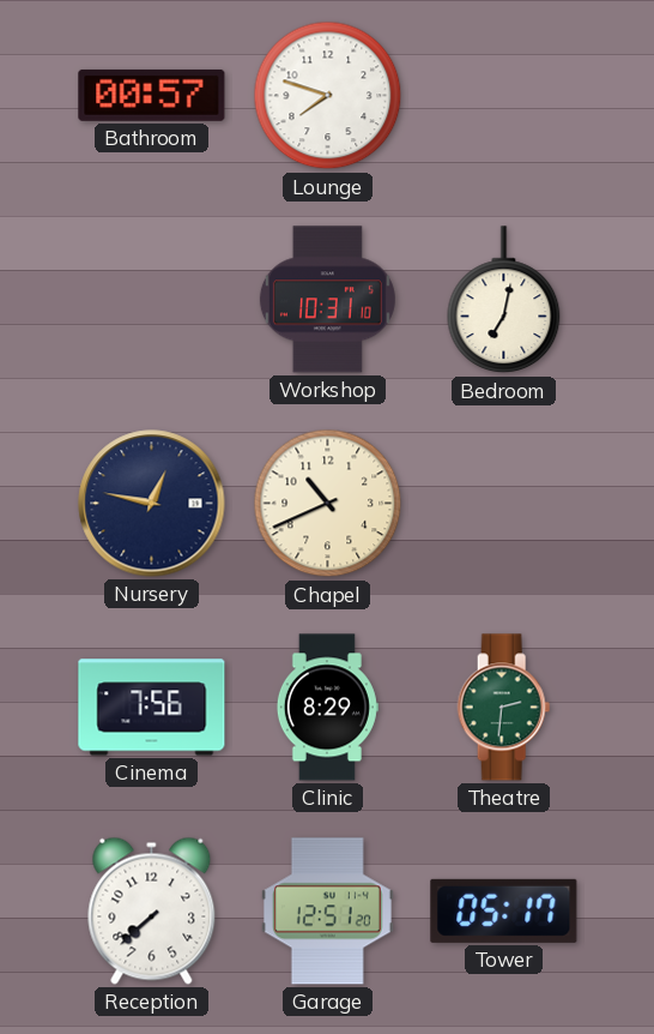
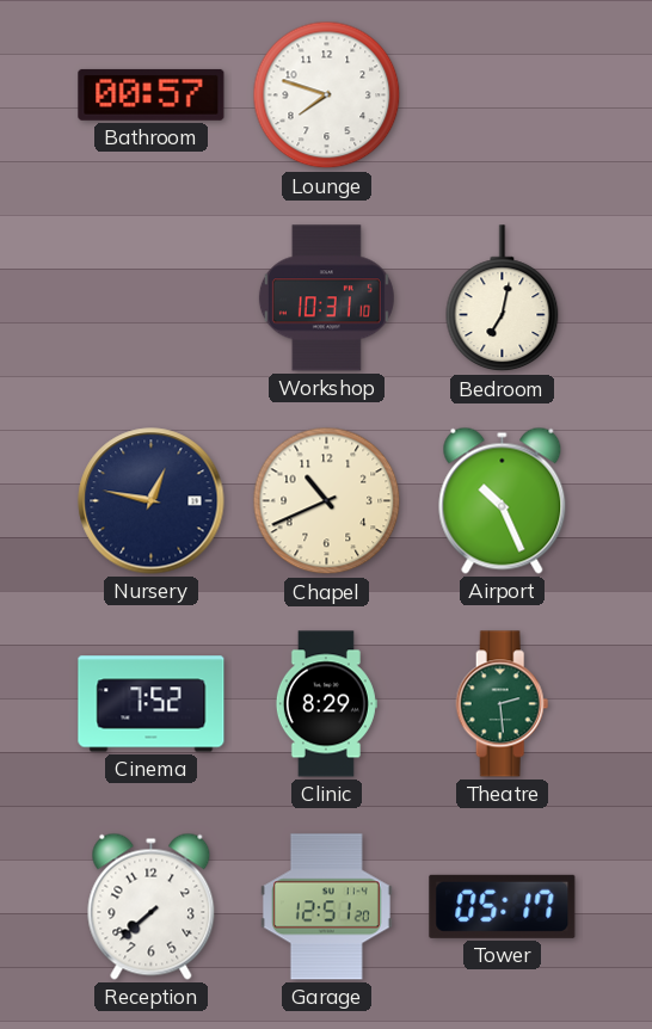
Airport: none -> 10:26 (503, 500)
Cinema: 7:56 -> 7:52 (152, 704)
Theatre: 2:31 -> 2:29 (503, 704)
